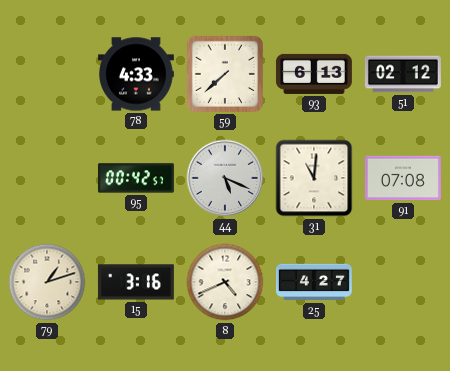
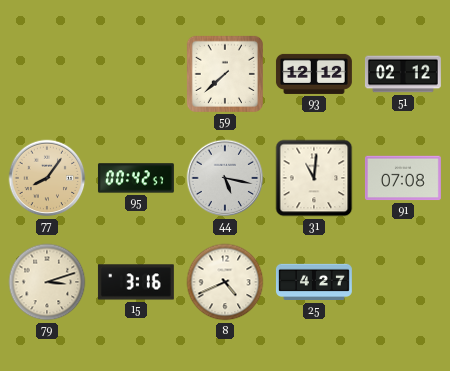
78: 4:33 -> none (136, 74)
93: 6:13 -> 12:12 (314, 74)
77: none -> 8:06 (47, 178)
44: 5:19 -> 5:17 (225, 178)
79: 1:12 -> 3:12 (47, 282)
